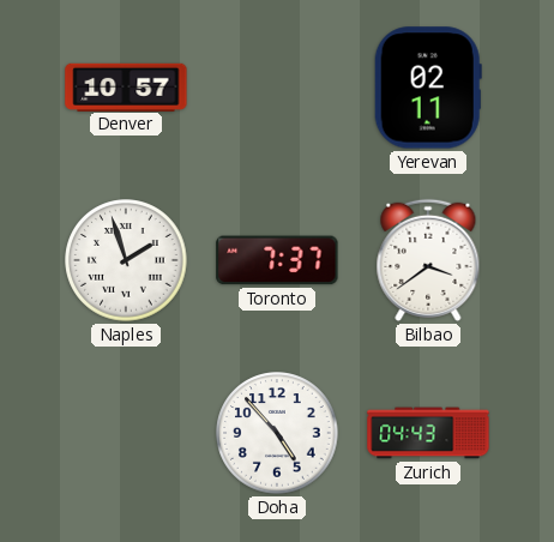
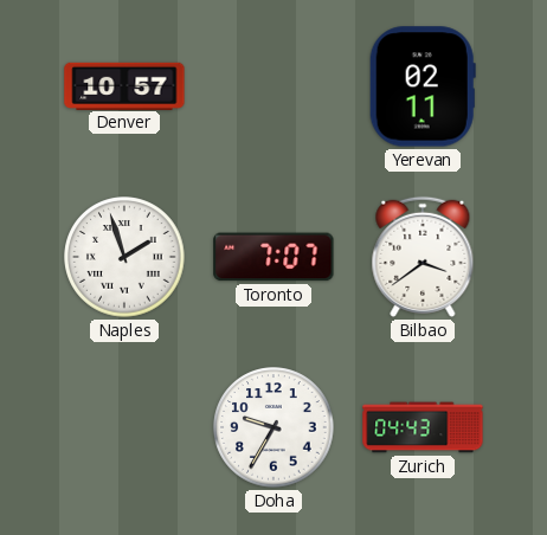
Toronto: 7:37 -> 7:07 (273, 257)
Doha: 4:53 -> 9:35 (273, 427)
